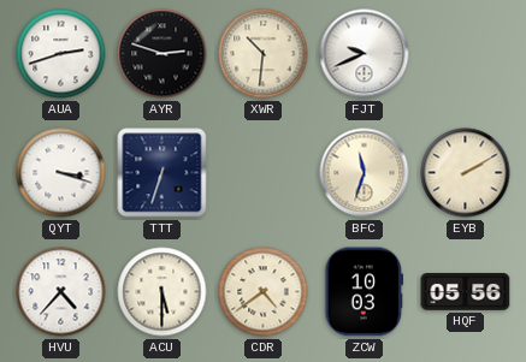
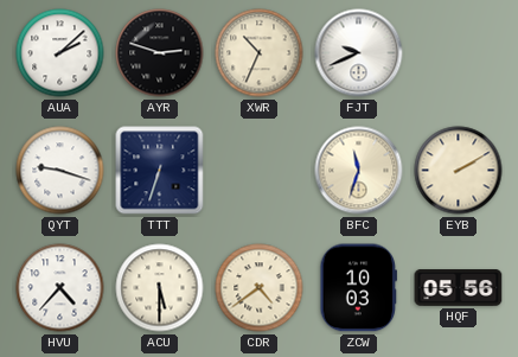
AUA: 2:42 -> 2:08 (60, 53)
XWR: 10:31 -> 10:34 (260, 53)
QYT: 3:18 -> 9:18 (60, 171)
